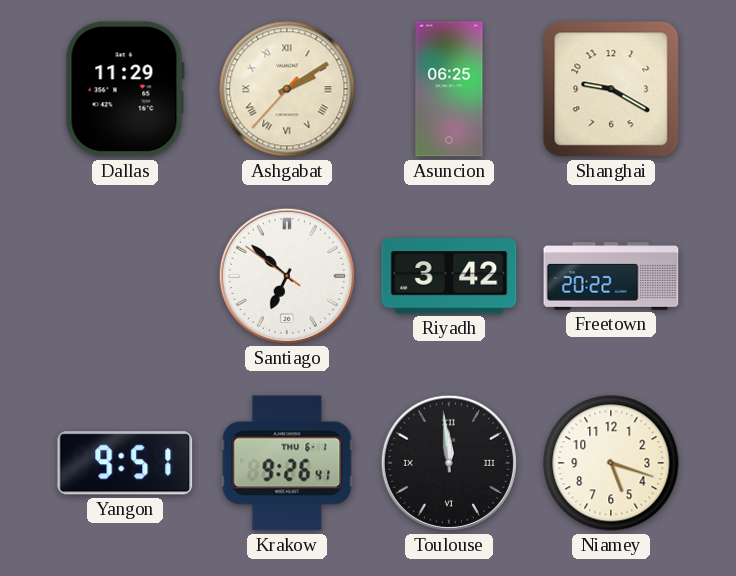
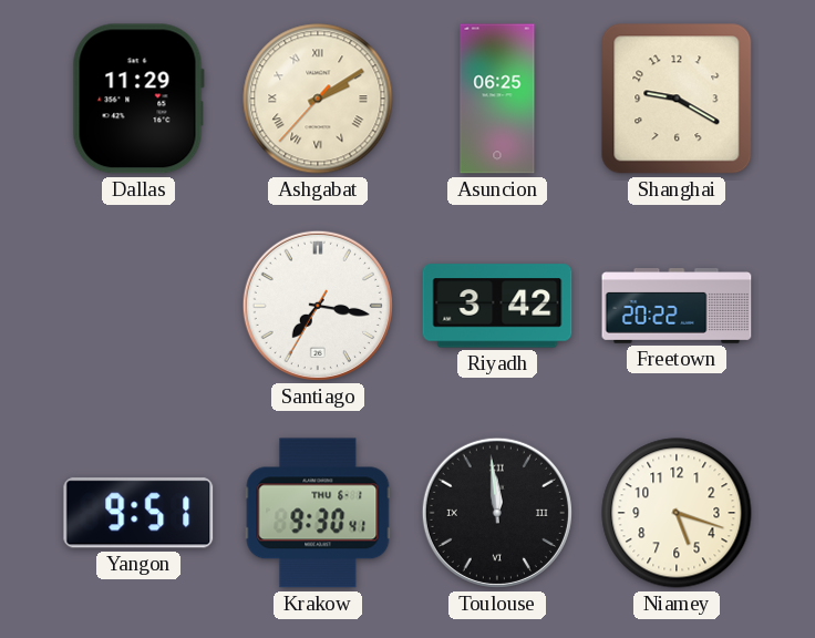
Santiago: 6:51 -> 7:16 (318, 306)
Krakow: 9:26 -> 9:30 (318, 513)
